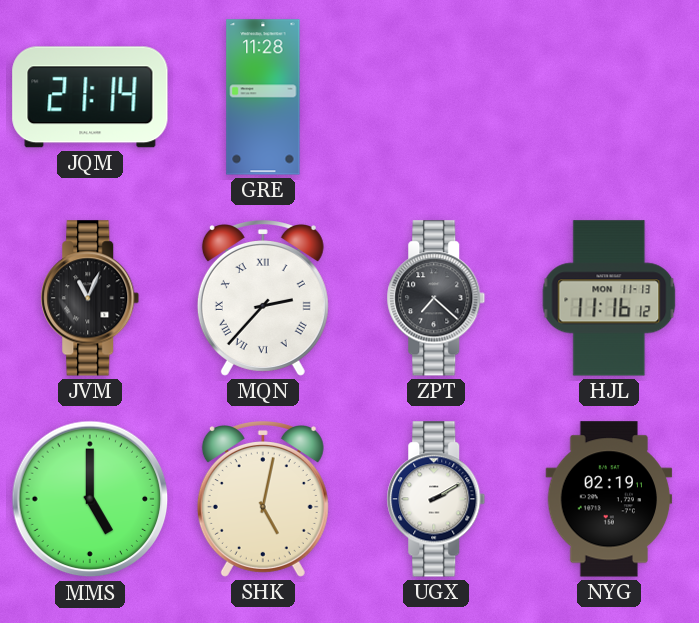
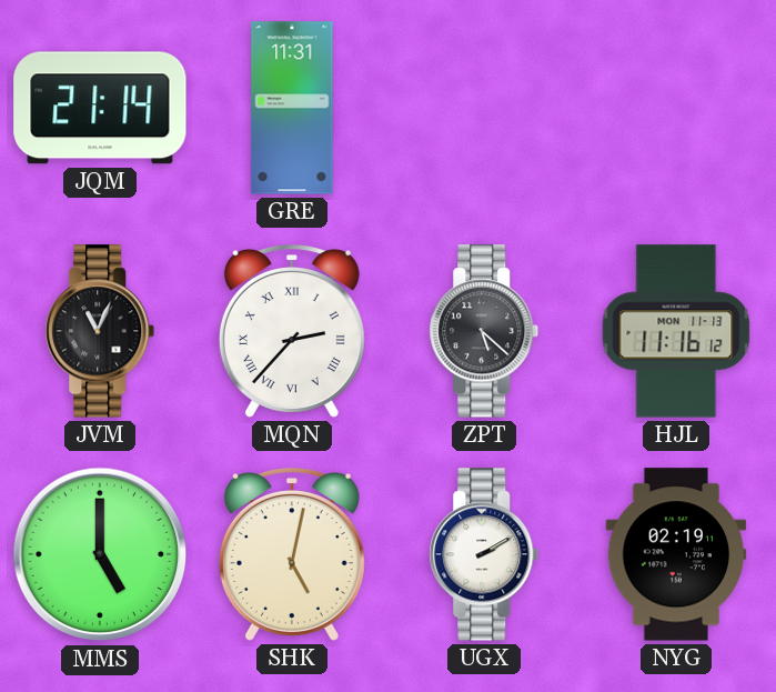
GRE: 11:28 -> 11:31 (292, 108)
ZPT: 7:22 -> 5:22 (484, 331)
